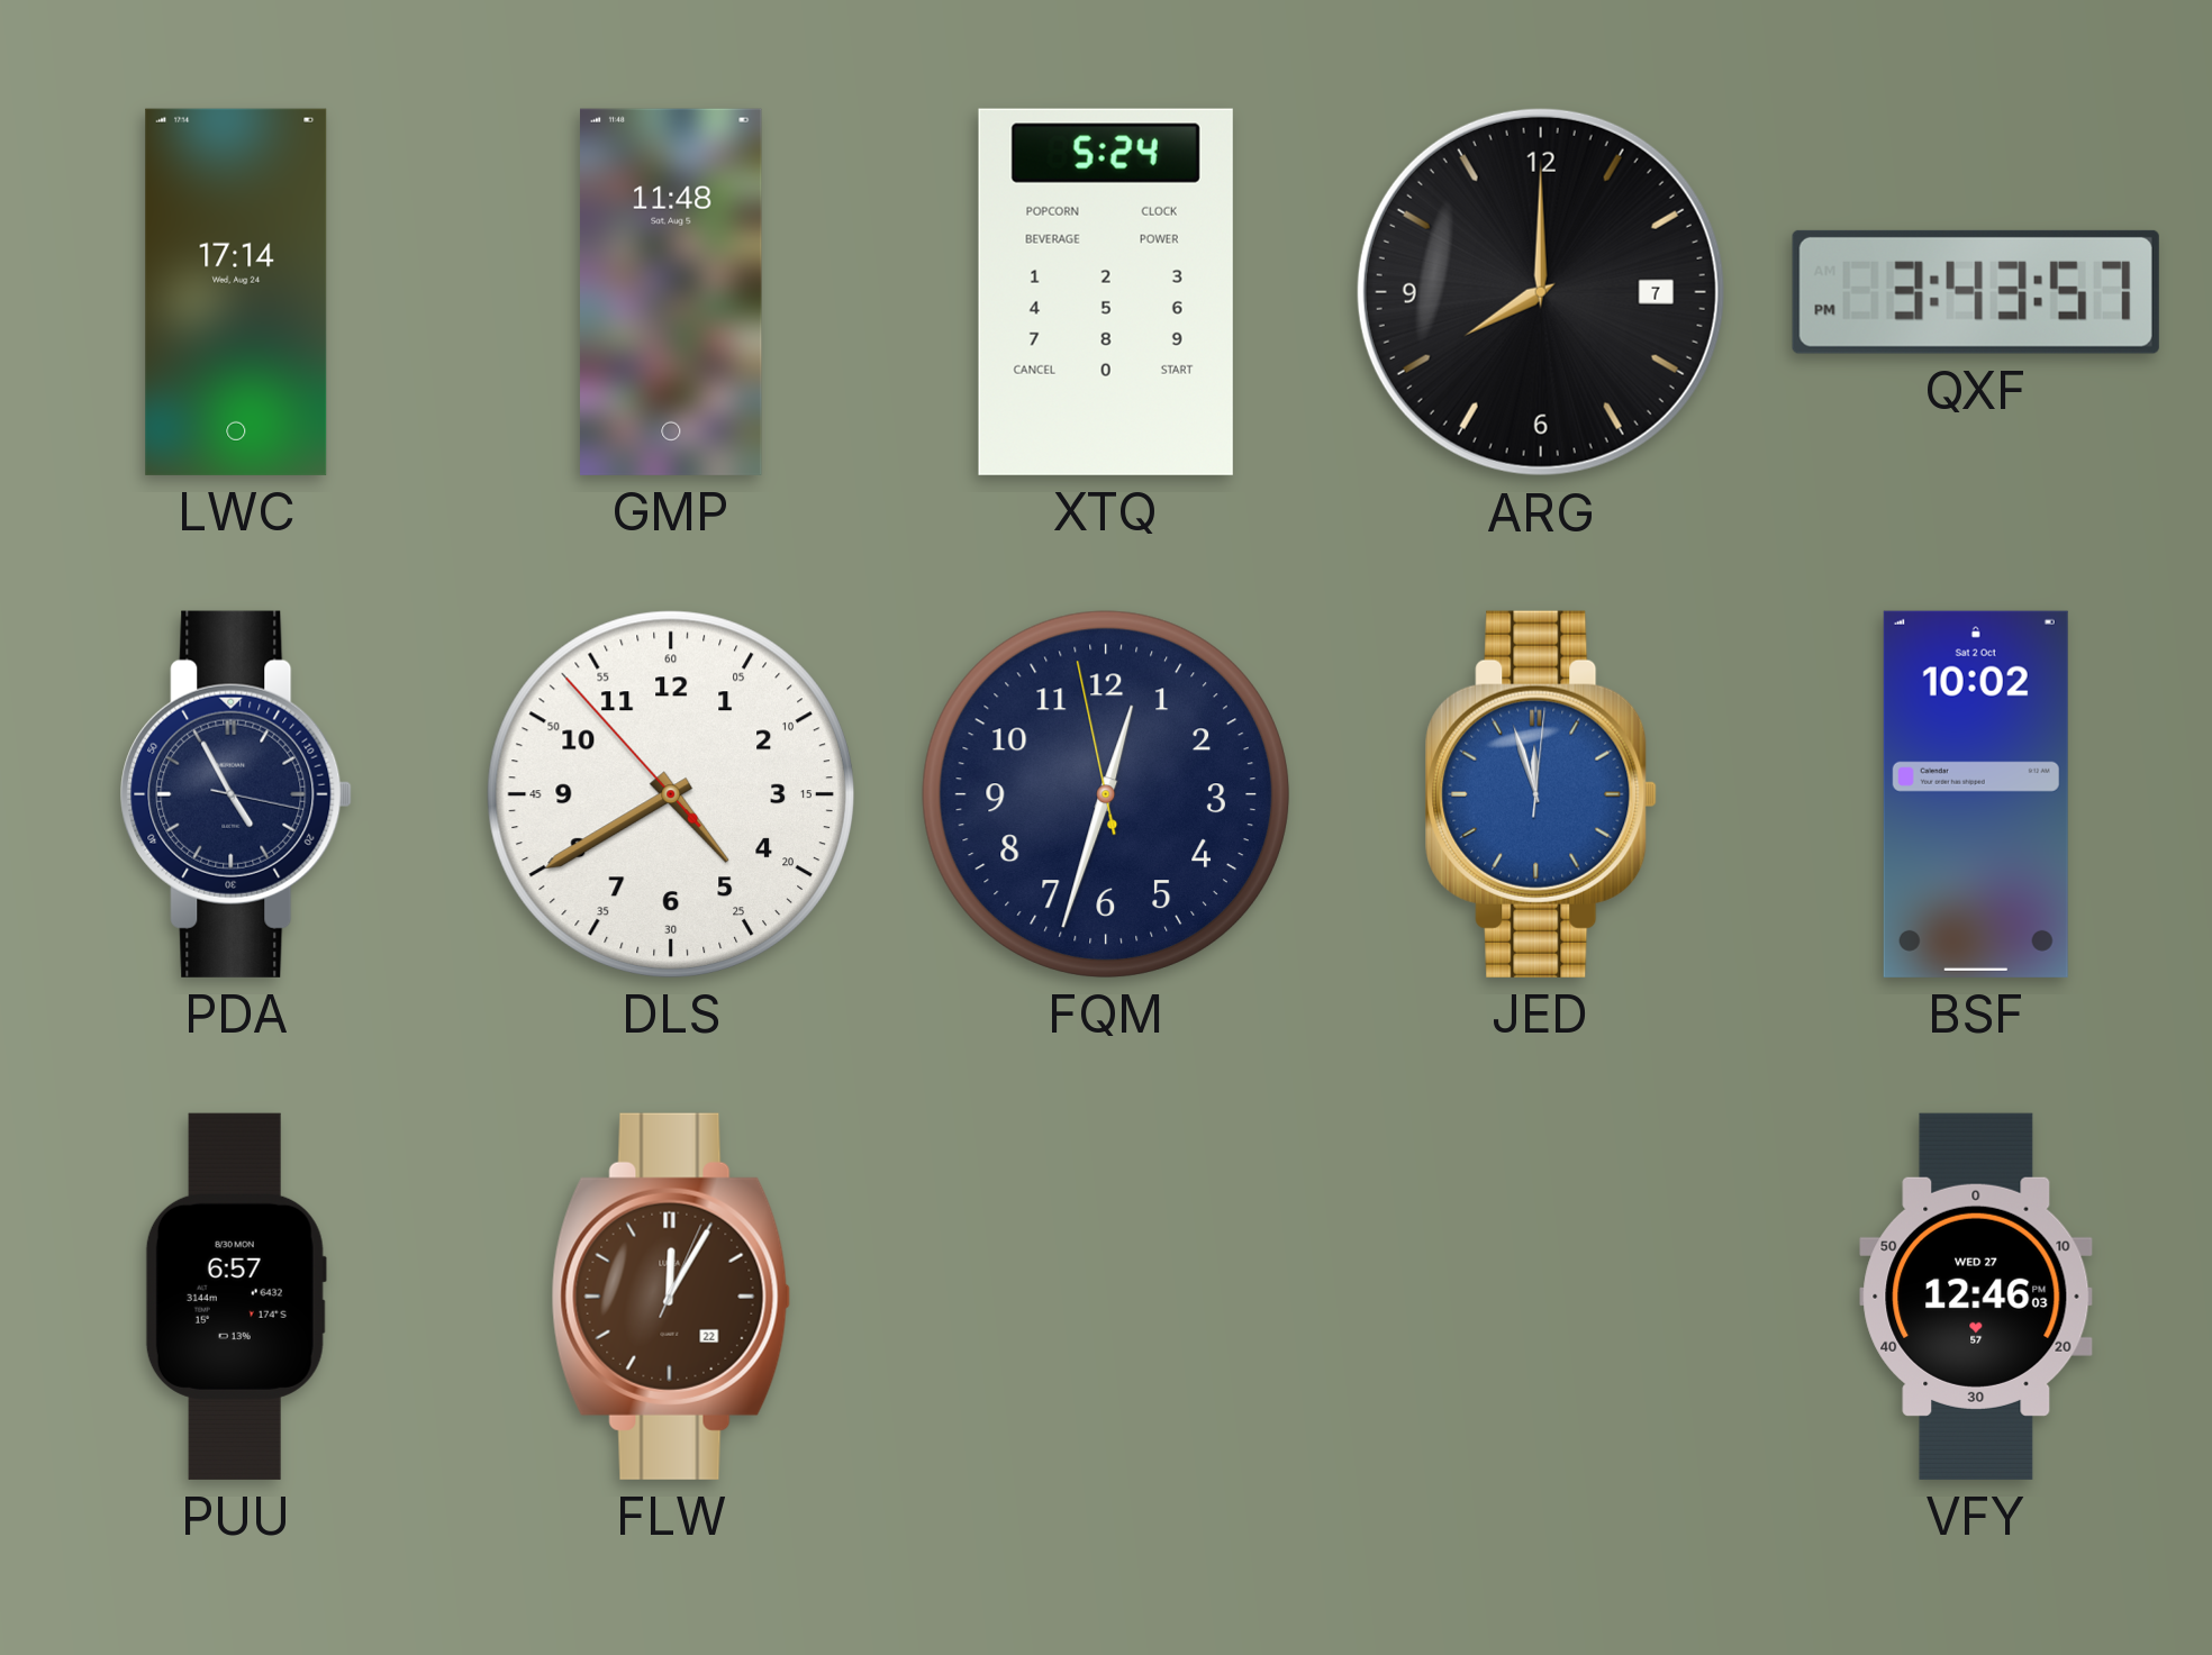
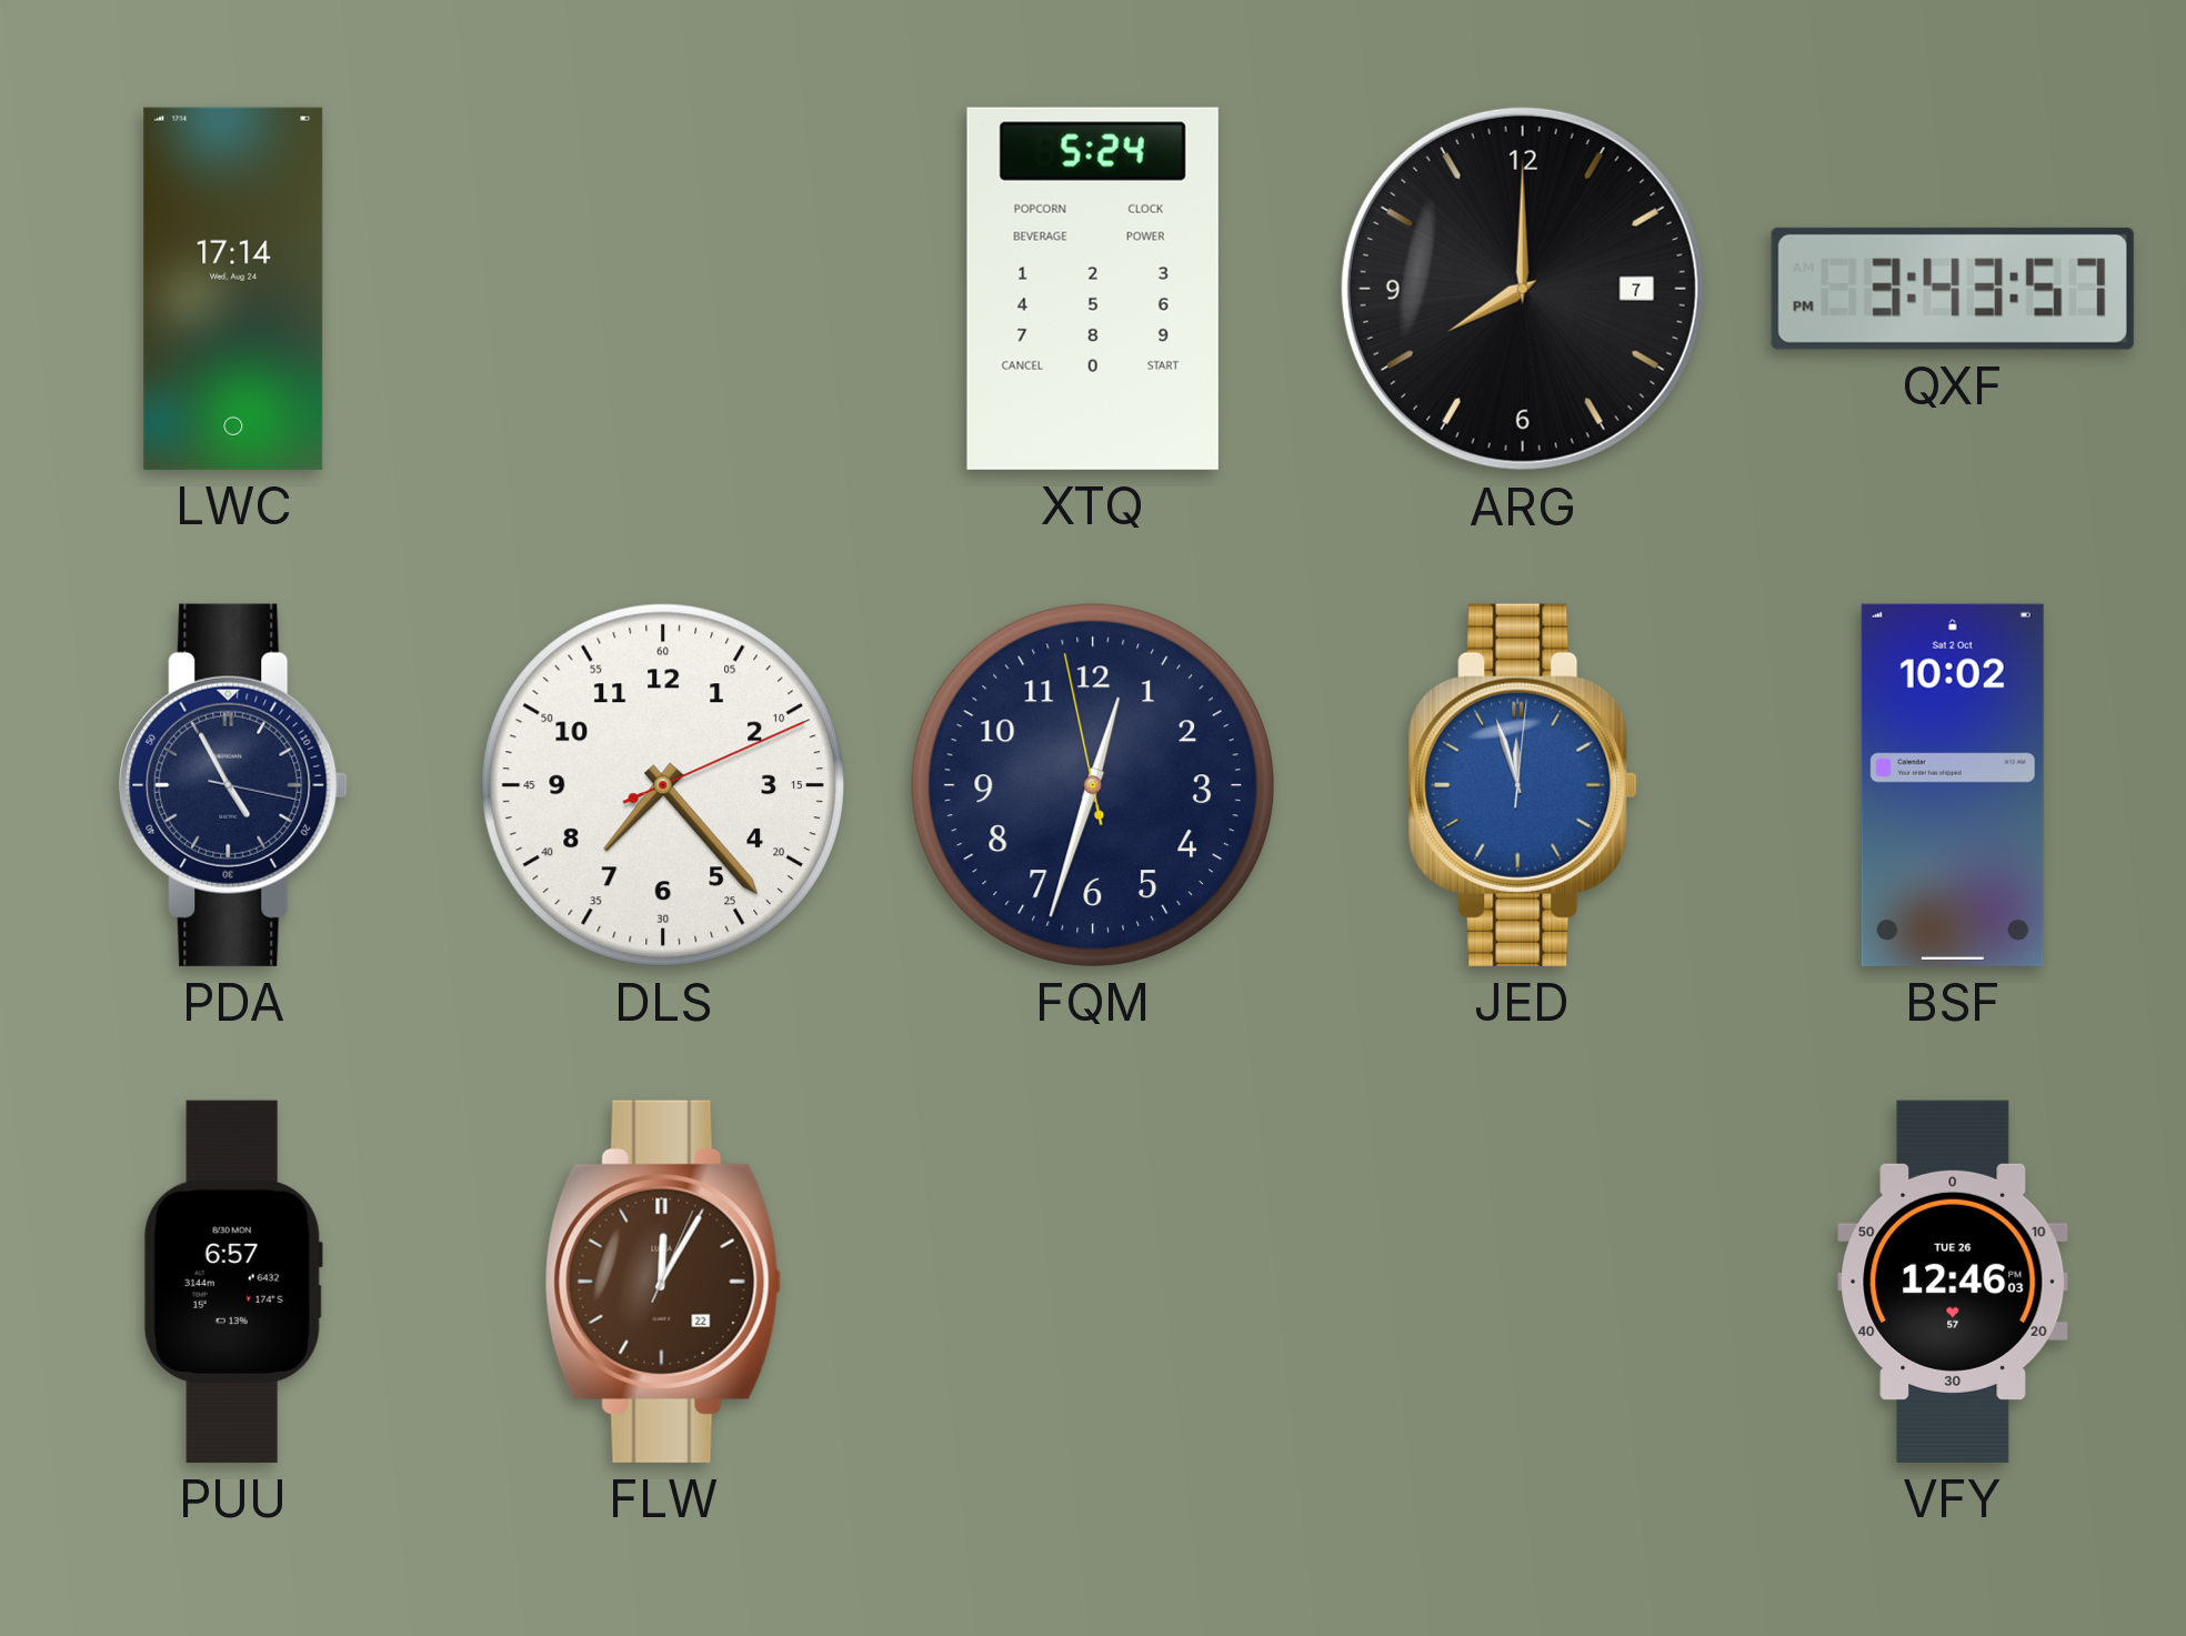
GMP: 11:48 -> none (671, 292)
DLS: 4:39 -> 7:23 (663, 785)
VFY date: WED 27 -> TUE 26 (1953, 1282)
